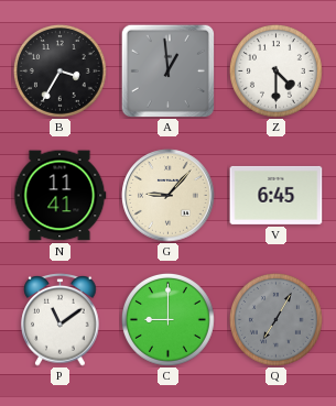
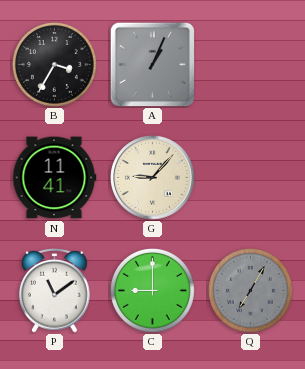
A: 12:59 -> 1:04 (152, 64)
Z: 4:30 -> none (277, 72)
V: 6:45 -> none (277, 195)
